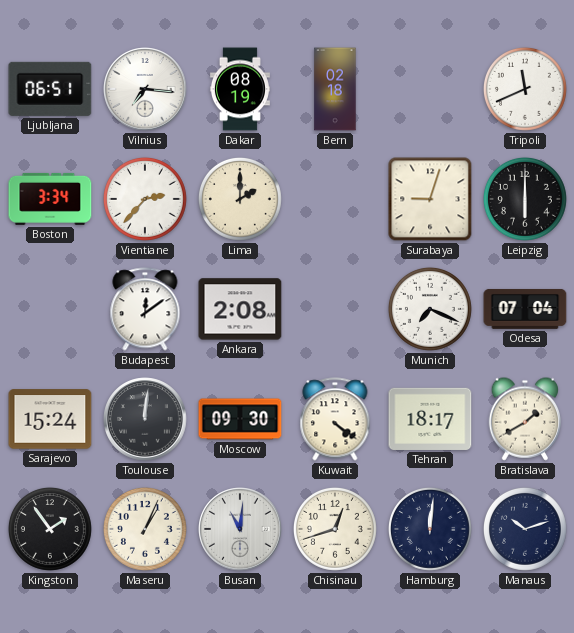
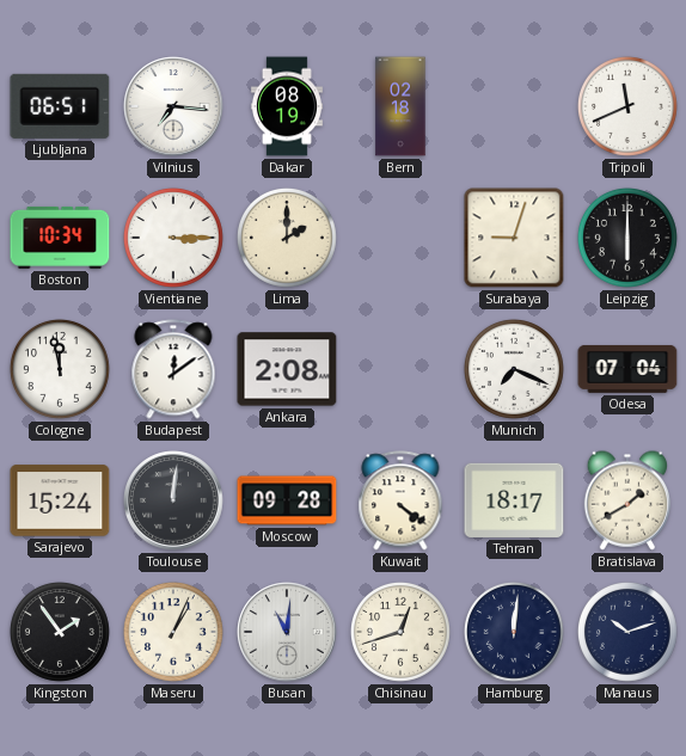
Boston: 3:34 -> 10:34 (60, 238)
Vientiane: 2:37 -> 3:15 (173, 238)
Cologne: none -> 11:58 (60, 369)
Moscow: 09:30 -> 09:28 (287, 500)
